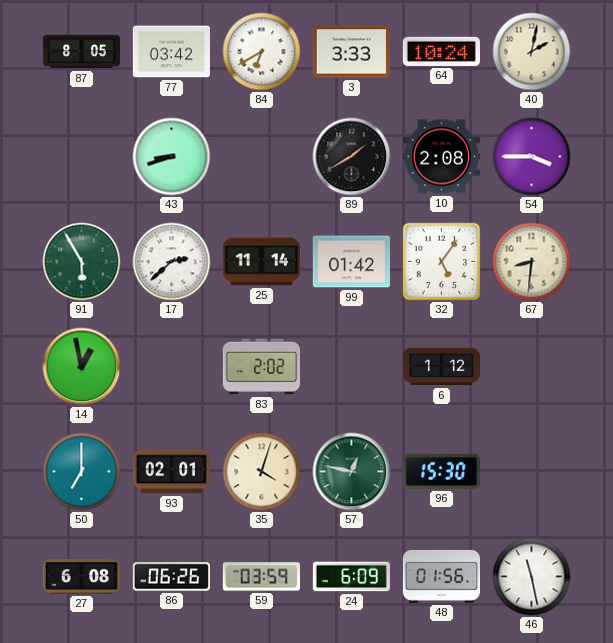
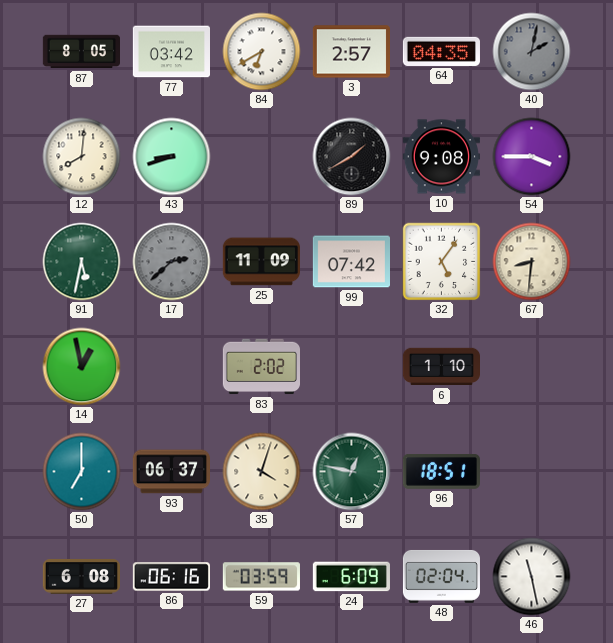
3: 3:33 -> 2:57 (351, 52)
64: 10:24 -> 04:35 (441, 51)
40 dial: cream -> grey (532, 52)
12: none -> 8:01 (82, 157)
10: 2:08 -> 9:08 (441, 157)
91: 5:55 -> 5:32 (82, 262)
17 dial: white -> grey (172, 262)
25: 11:14 -> 11:09 (261, 262)
99: 01:42 -> 07:42 (351, 262)
6: 1:12 -> 1:10 (441, 367)
93: 02:01 -> 06:37 (171, 472)
96: 15:30 -> 18:51 (441, 472)
86: 06:26 -> 06:16 (171, 577)
48: 01:56 -> 02:04 (441, 576)
